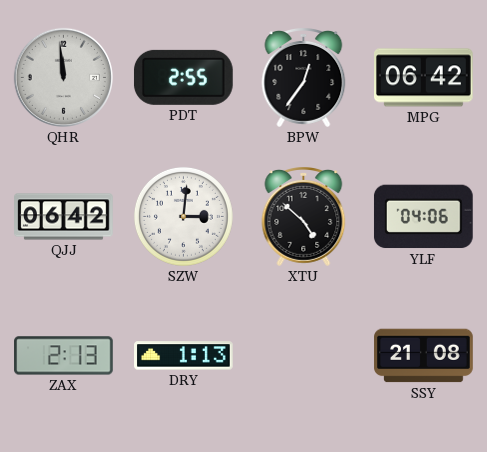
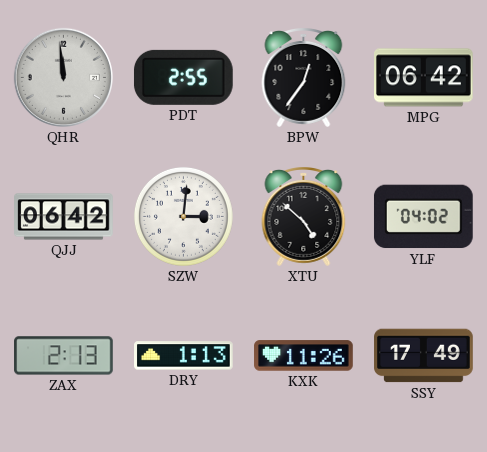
YLF: 04:06 -> 04:02 (423, 217)
KXK: none -> 11:26 (304, 356)
SSY: 21:08 -> 17:49 (424, 356)
